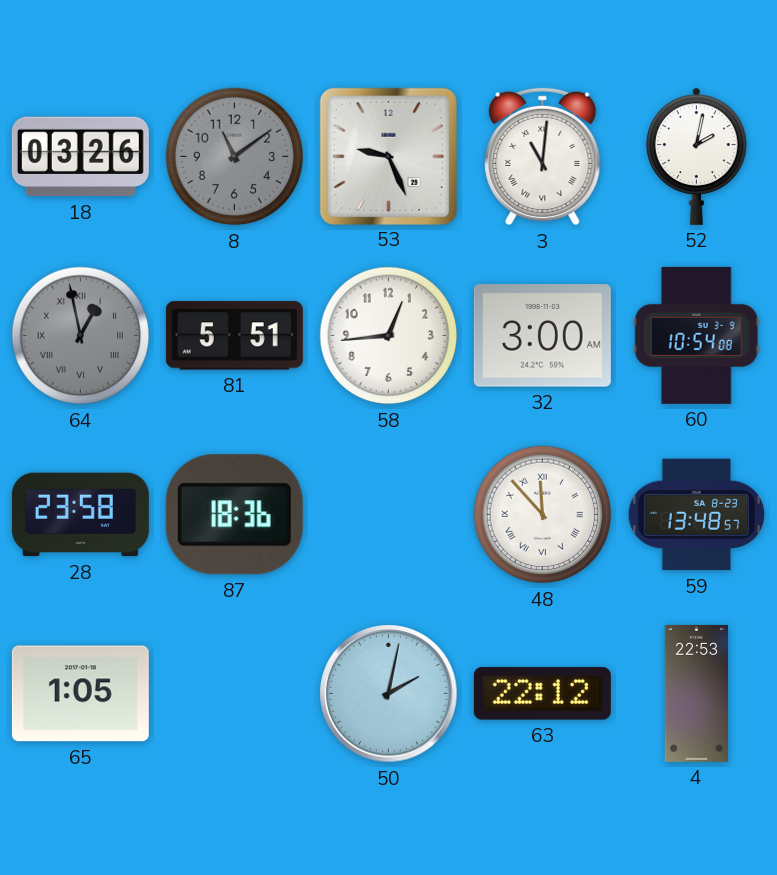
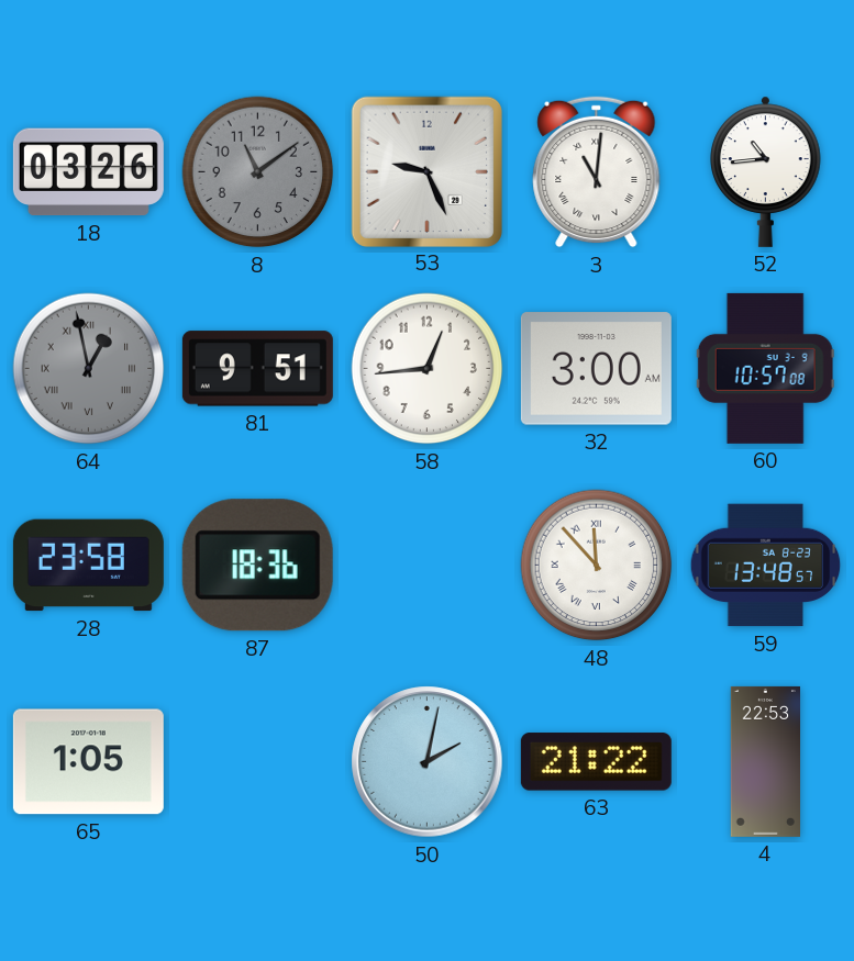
52: 2:02 -> 10:44 (766, 171)
81: 5:51 -> 9:51 (257, 369)
60: 10:54 -> 10:57 (765, 368)
63: 22:12 -> 21:22 (596, 762)
